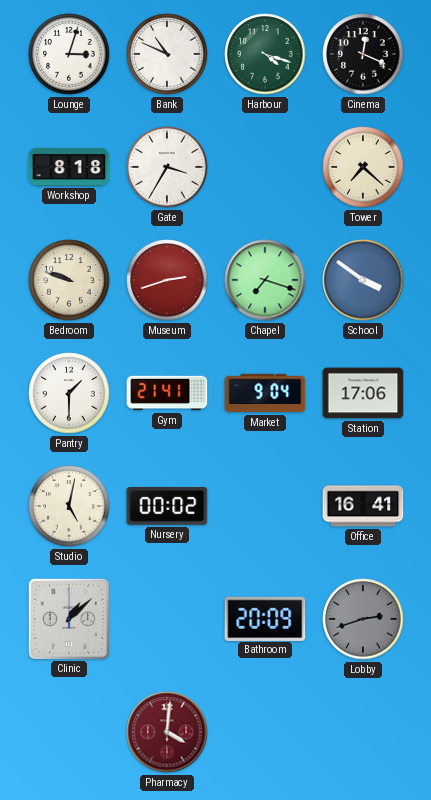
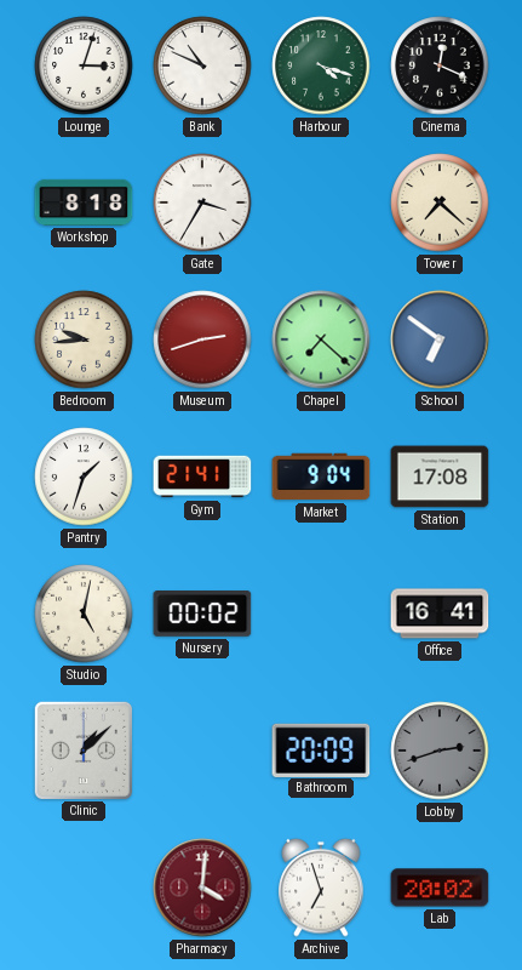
Bedroom: 9:48 -> 9:44 (84, 339)
Chapel: 7:18 -> 7:22 (321, 339)
School: 3:51 -> 6:51 (440, 339)
Pantry: 1:30 -> 1:33 (84, 477)
Station: 17:06 -> 17:08 (440, 477)
Archive: none -> 6:57 (321, 888)
Lab: none -> 20:02 (440, 888)
